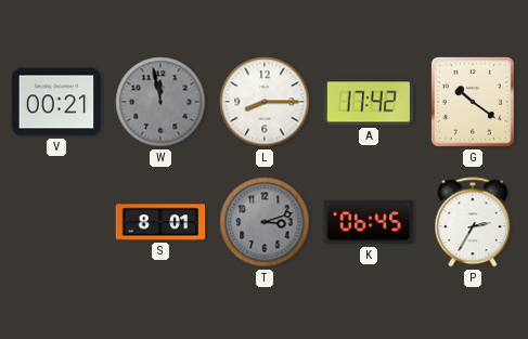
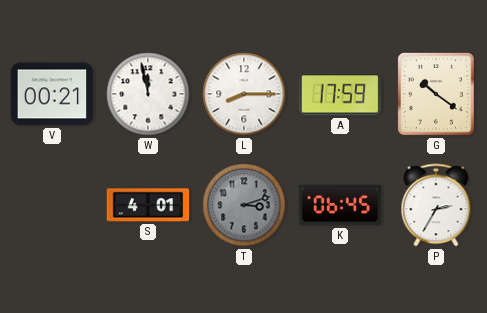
W dial: grey -> white (148, 94)
A: 17:42 -> 17:59 (340, 94)
S: 8:01 -> 4:01 (148, 205)
